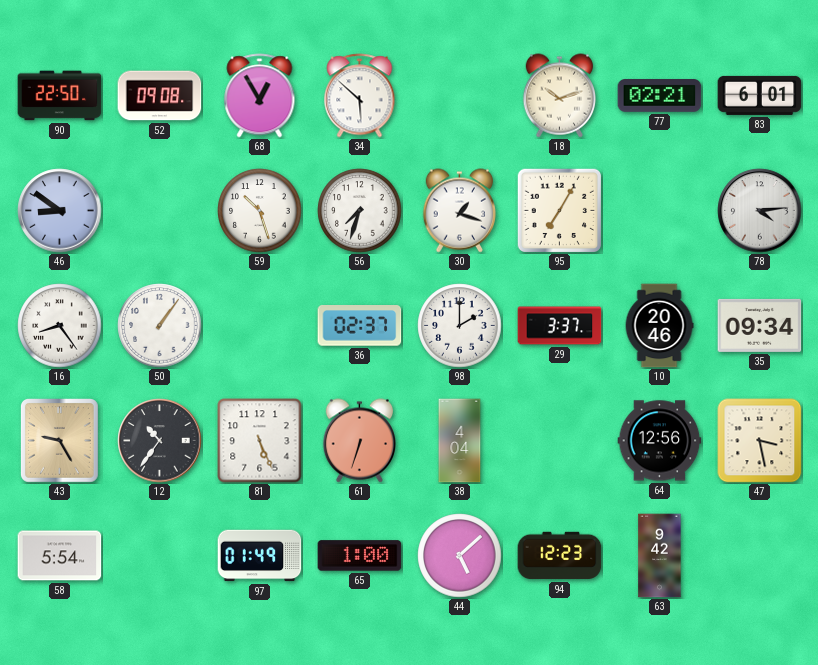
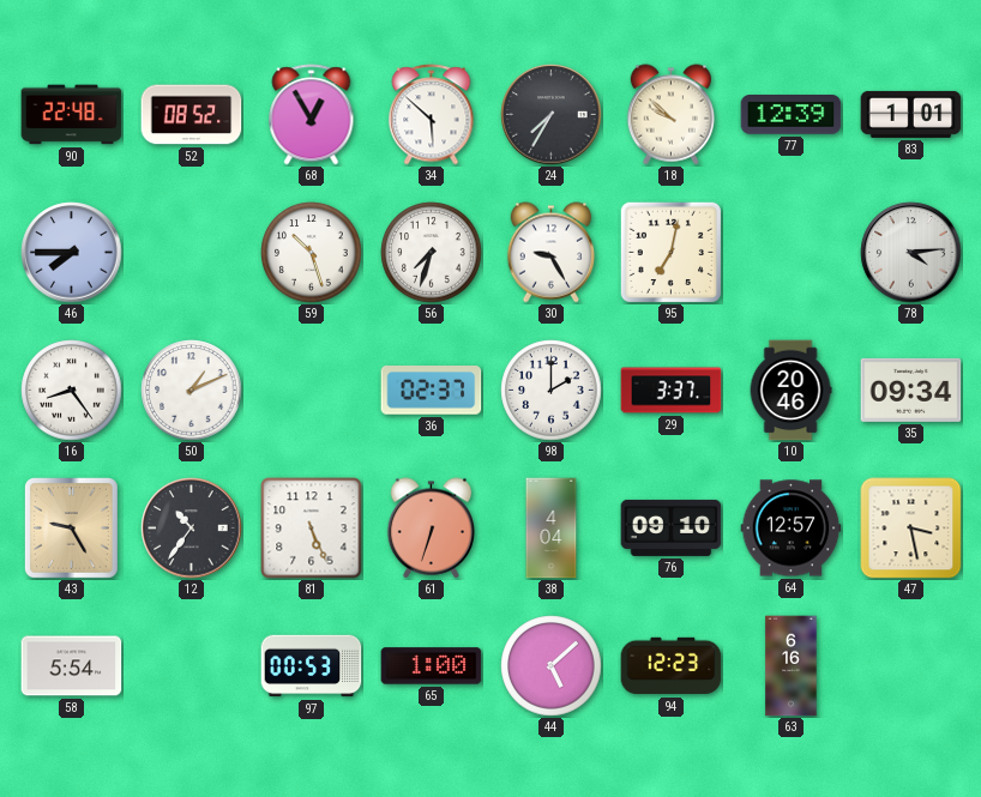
90: 22:50 -> 22:48 (72, 115)
52: 09:08 -> 08:52 (192, 115)
24: none -> 7:35 (552, 115)
18: 10:12 -> 9:52 (670, 115)
77: 02:21 -> 12:39 (792, 115)
83: 6:01 -> 1:01 (911, 114)
46: 8:51 -> 7:45 (72, 253)
30: 1:18 -> 9:25 (550, 253)
95: 7:05 -> 7:02 (670, 252)
50: 1:06 -> 1:11 (192, 391)
76: none -> 09:10 (672, 527)
64: 12:56 -> 12:57 (792, 529)
97: 01:49 -> 00:53 (312, 666)
63: 9:42 -> 6:16 (792, 666)
